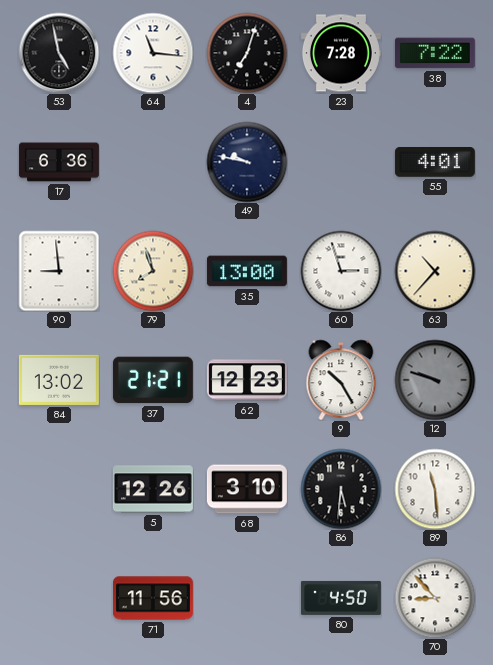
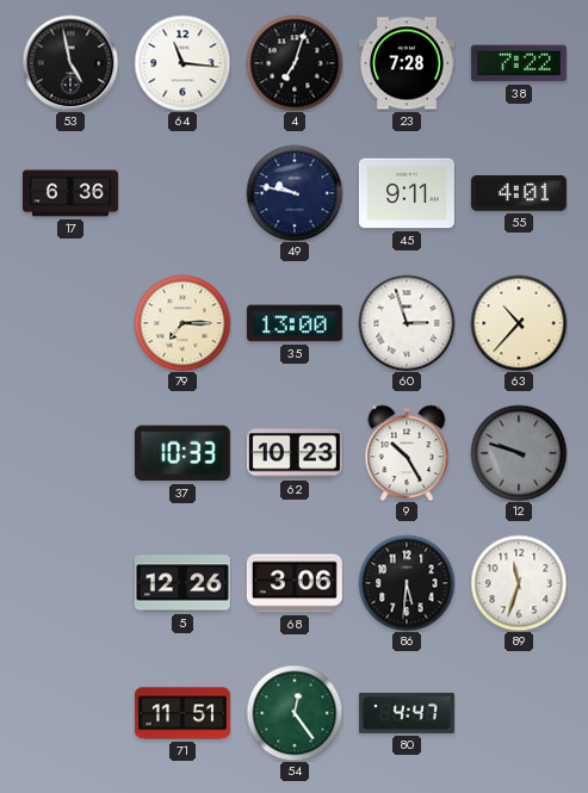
45: none -> 9:11 (407, 193)
90: 8:59 -> none (59, 271)
79: 7:57 -> 7:15 (182, 323)
84: 13:02 -> none (59, 380)
37: 21:21 -> 10:33 (182, 453)
62: 12:23 -> 10:23 (295, 453)
68: 3:10 -> 3:06 (295, 583)
89: 11:29 -> 11:33 (519, 583)
71: 11:56 -> 11:51 (182, 713)
54: none -> 12:24 (295, 713)
80: 4:50 -> 4:47 (407, 713)
70: 8:53 -> none (435, 598)
